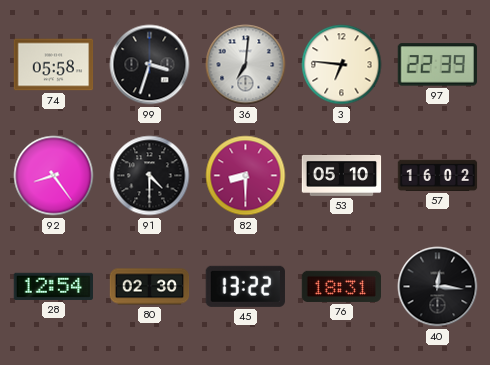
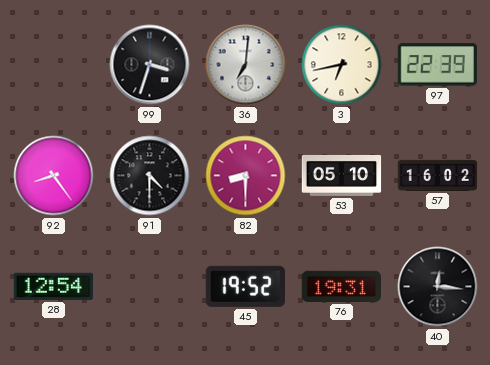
74: 05:58 -> none (54, 65)
3: 6:46 -> 6:43 (342, 65)
80: 02:30 -> none (150, 287)
45: 13:22 -> 19:52 (245, 286)
76: 18:31 -> 19:31 (342, 286)
